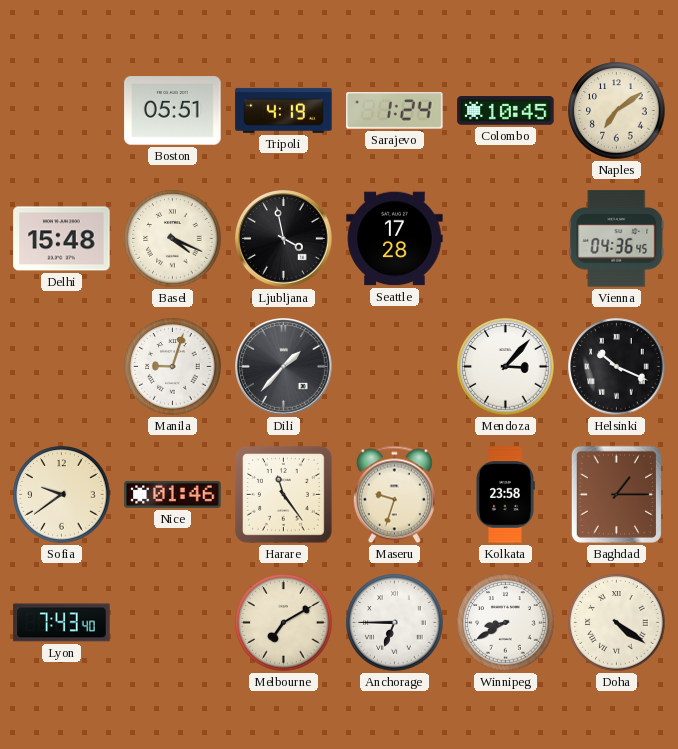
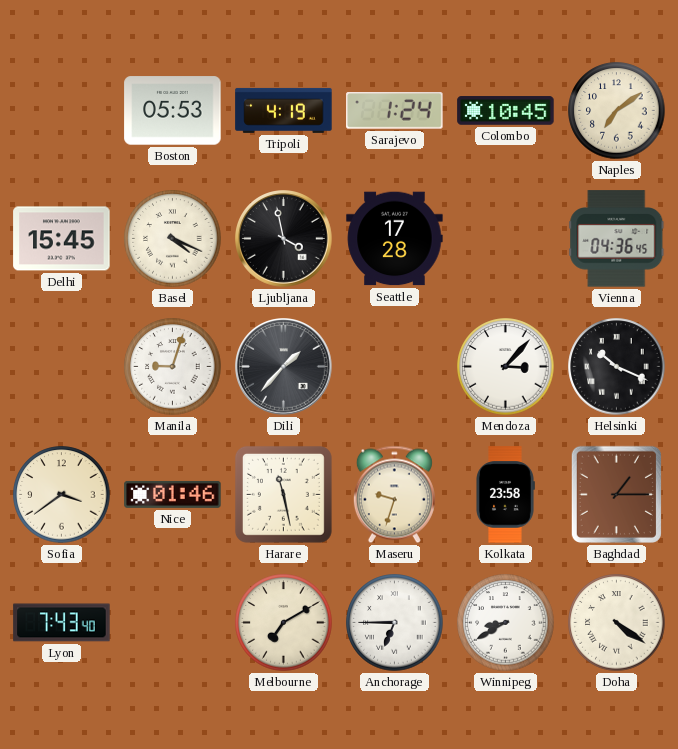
Boston: 05:51 -> 05:53 (173, 111)
Delhi: 15:48 -> 15:45 (62, 239)
Sofia: 9:39 -> 3:39 (62, 495)
Harare: 11:24 -> 11:28 (283, 494)
